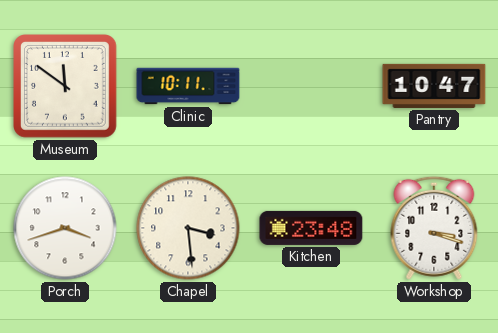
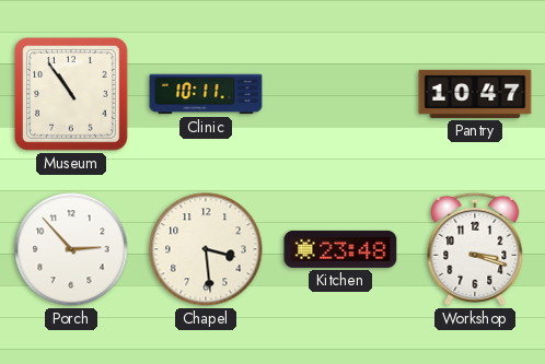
Museum: 11:51 -> 10:54 (72, 95)
Porch: 3:42 -> 2:53 (71, 249)
